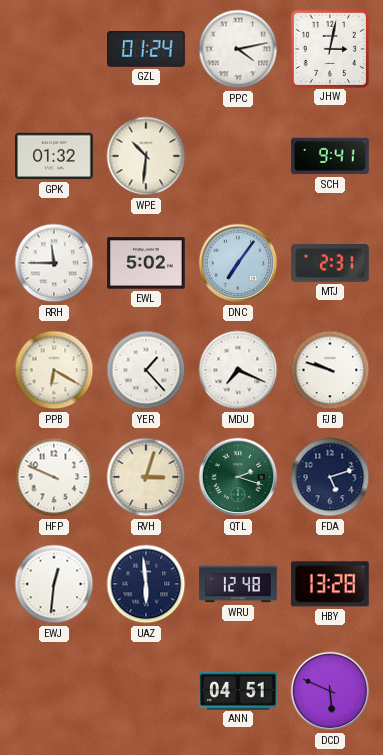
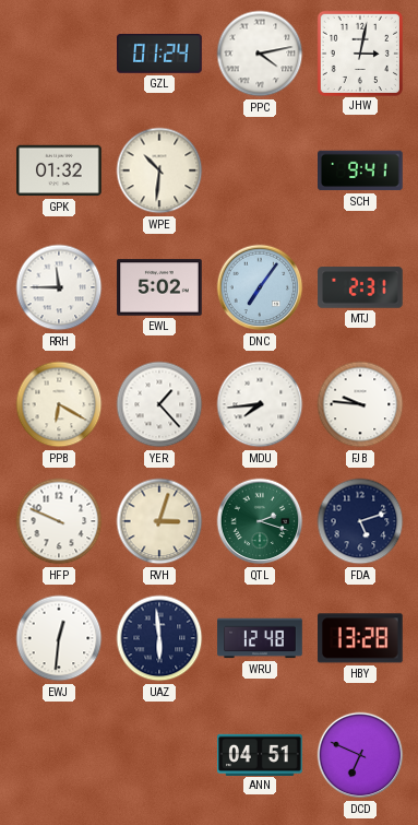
MDU: 7:19 -> 7:44 (260, 404)
FJB: 9:48 -> 9:46 (360, 404)
DCD: 5:49 -> 6:49 (360, 755)
